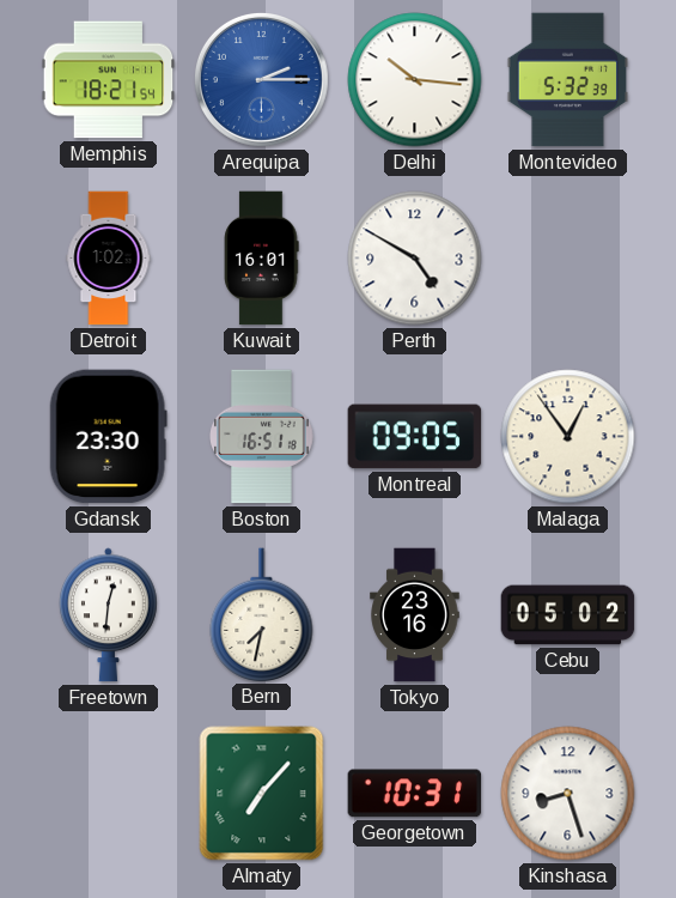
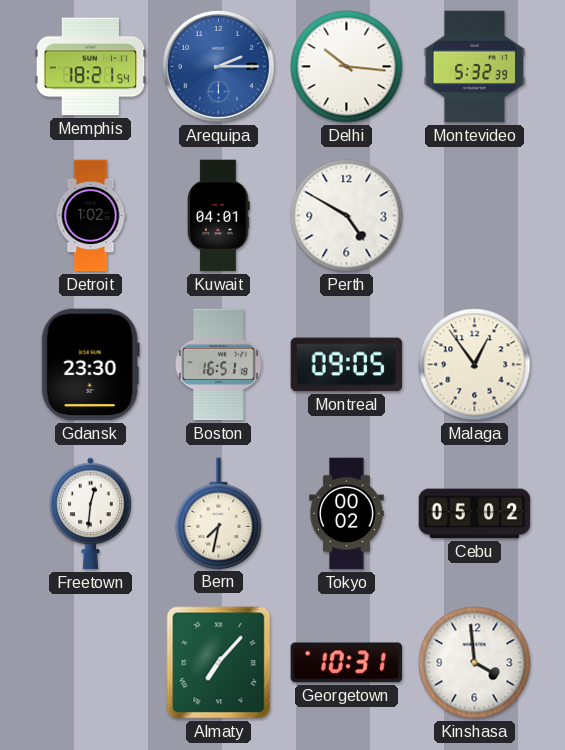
Kuwait: 16:01 -> 04:01 (219, 216)
Tokyo: 23:16 -> 00:02 (347, 514)
Kinshasa: 8:27 -> 3:59 (475, 663)
